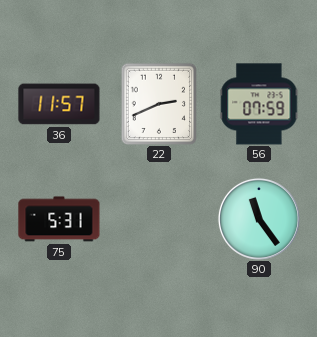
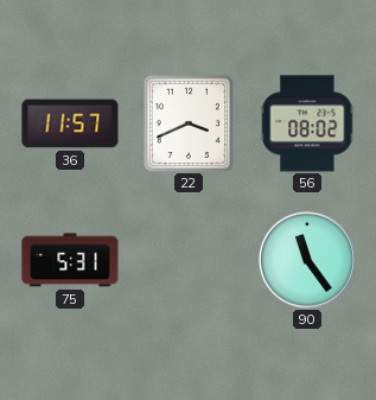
22: 2:41 -> 3:41 (189, 123)
56: 07:59 -> 08:02 (307, 123)
